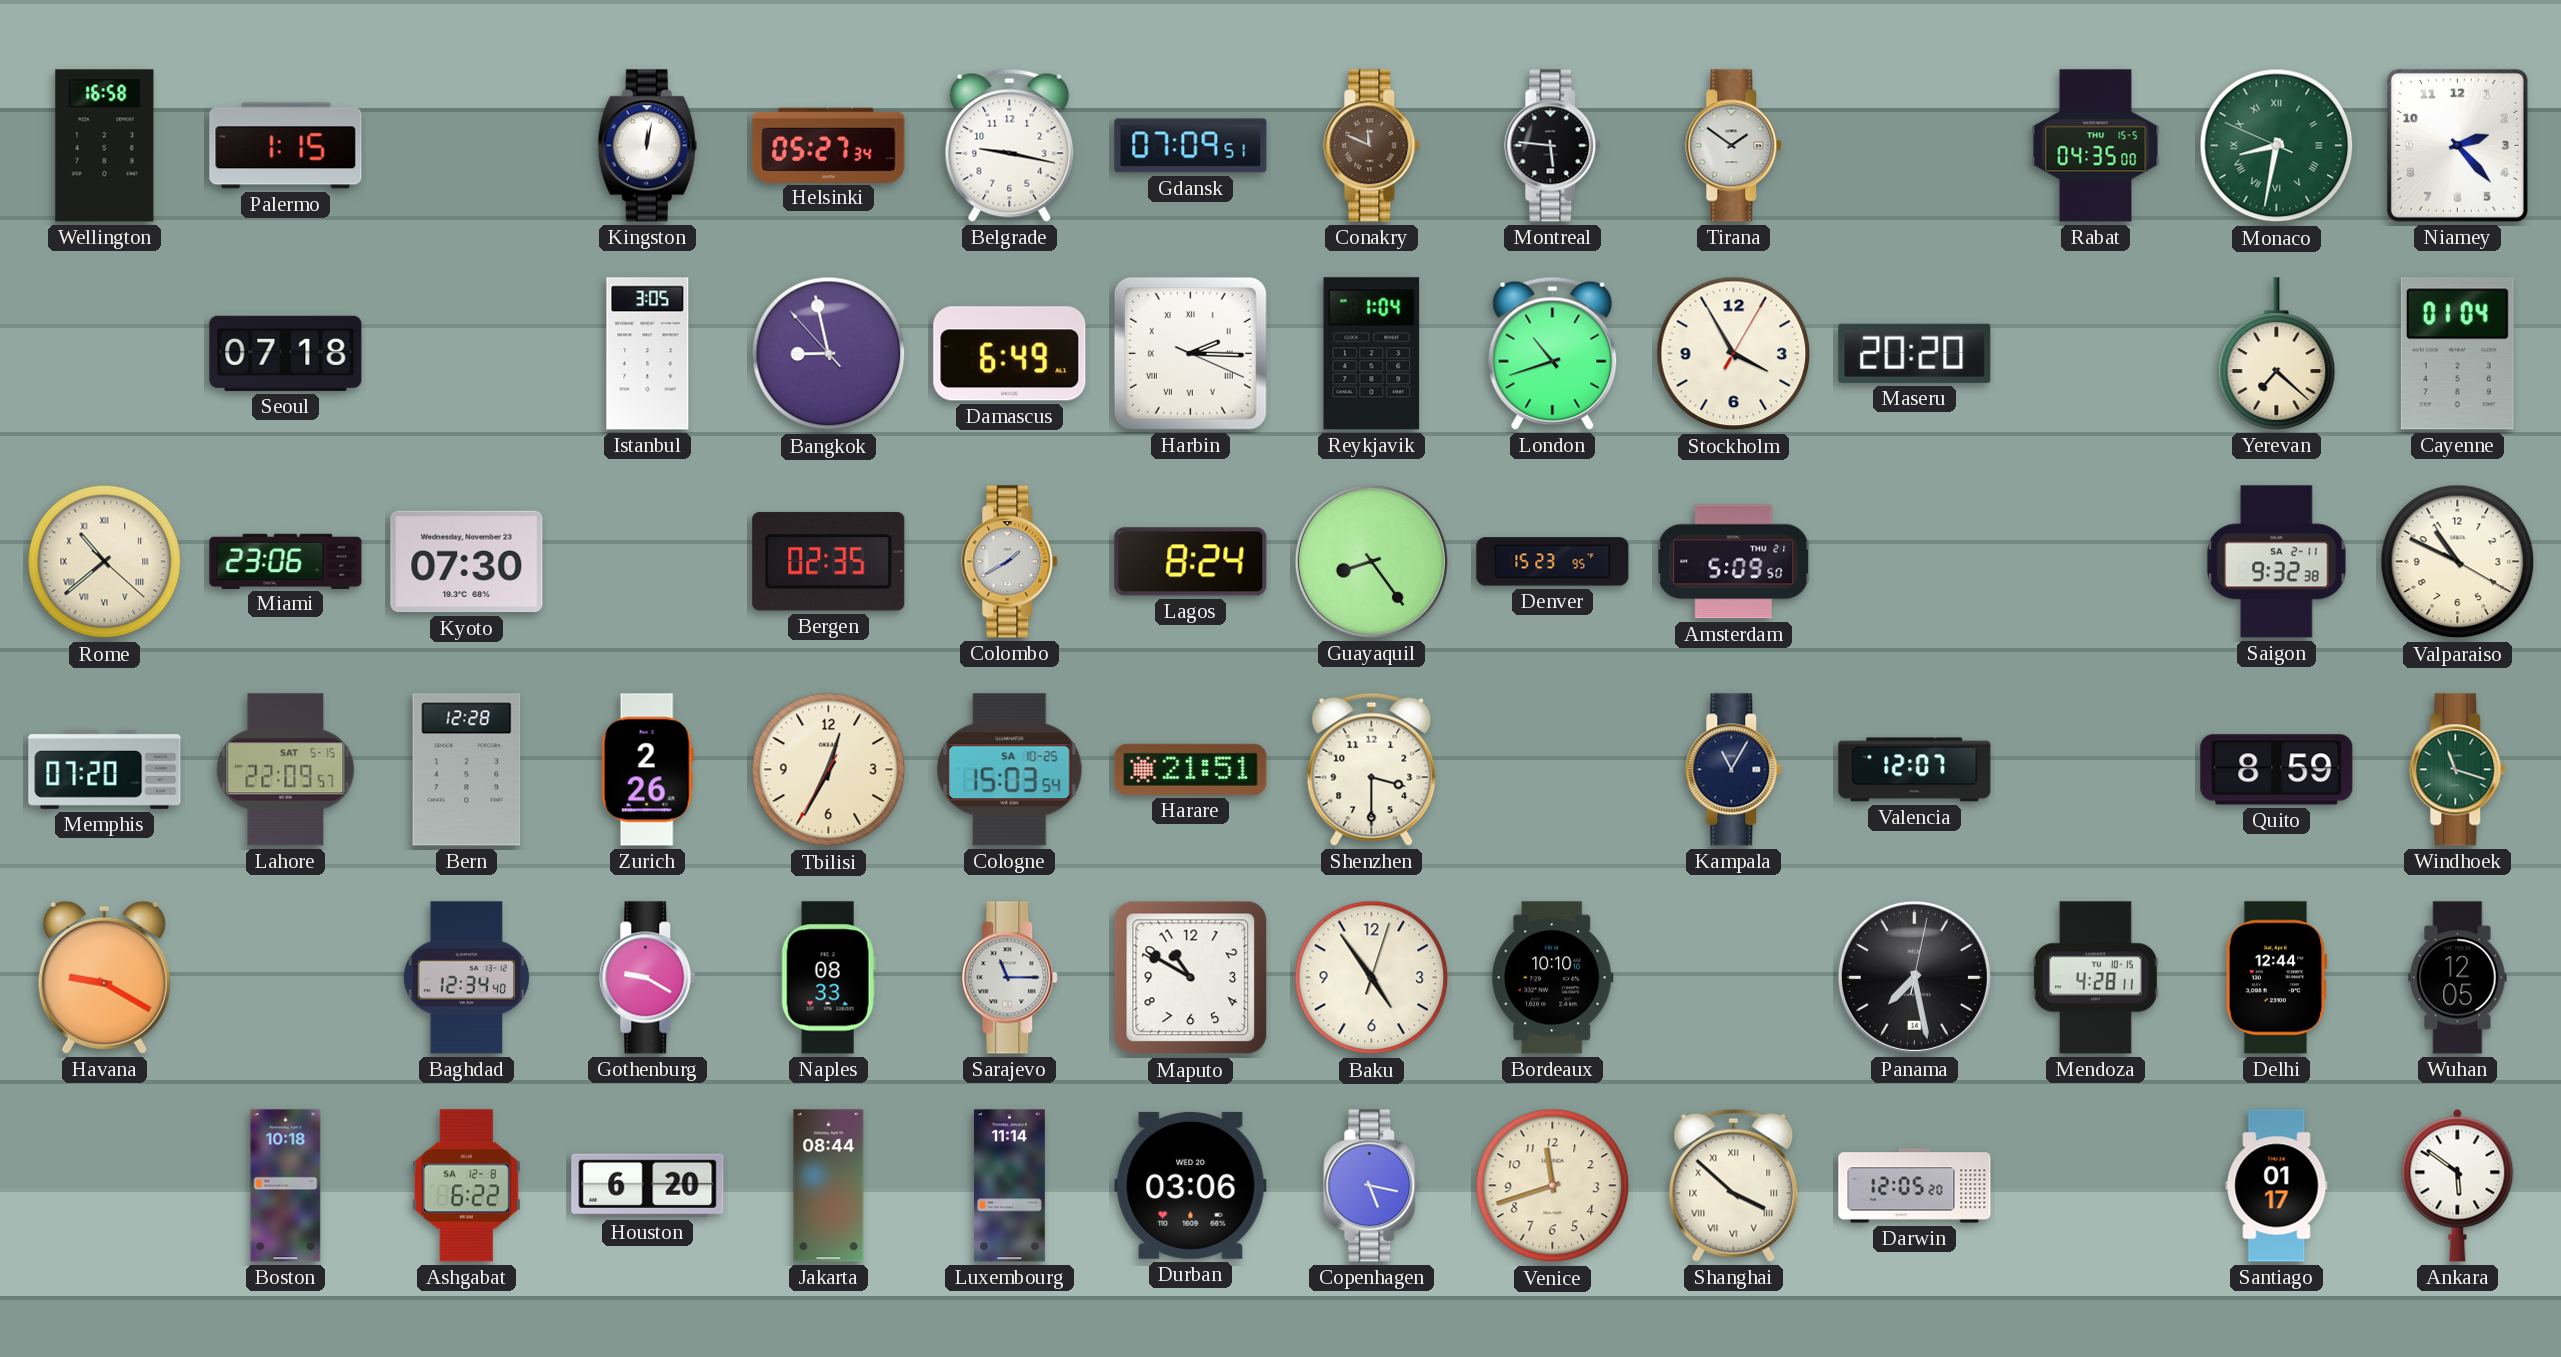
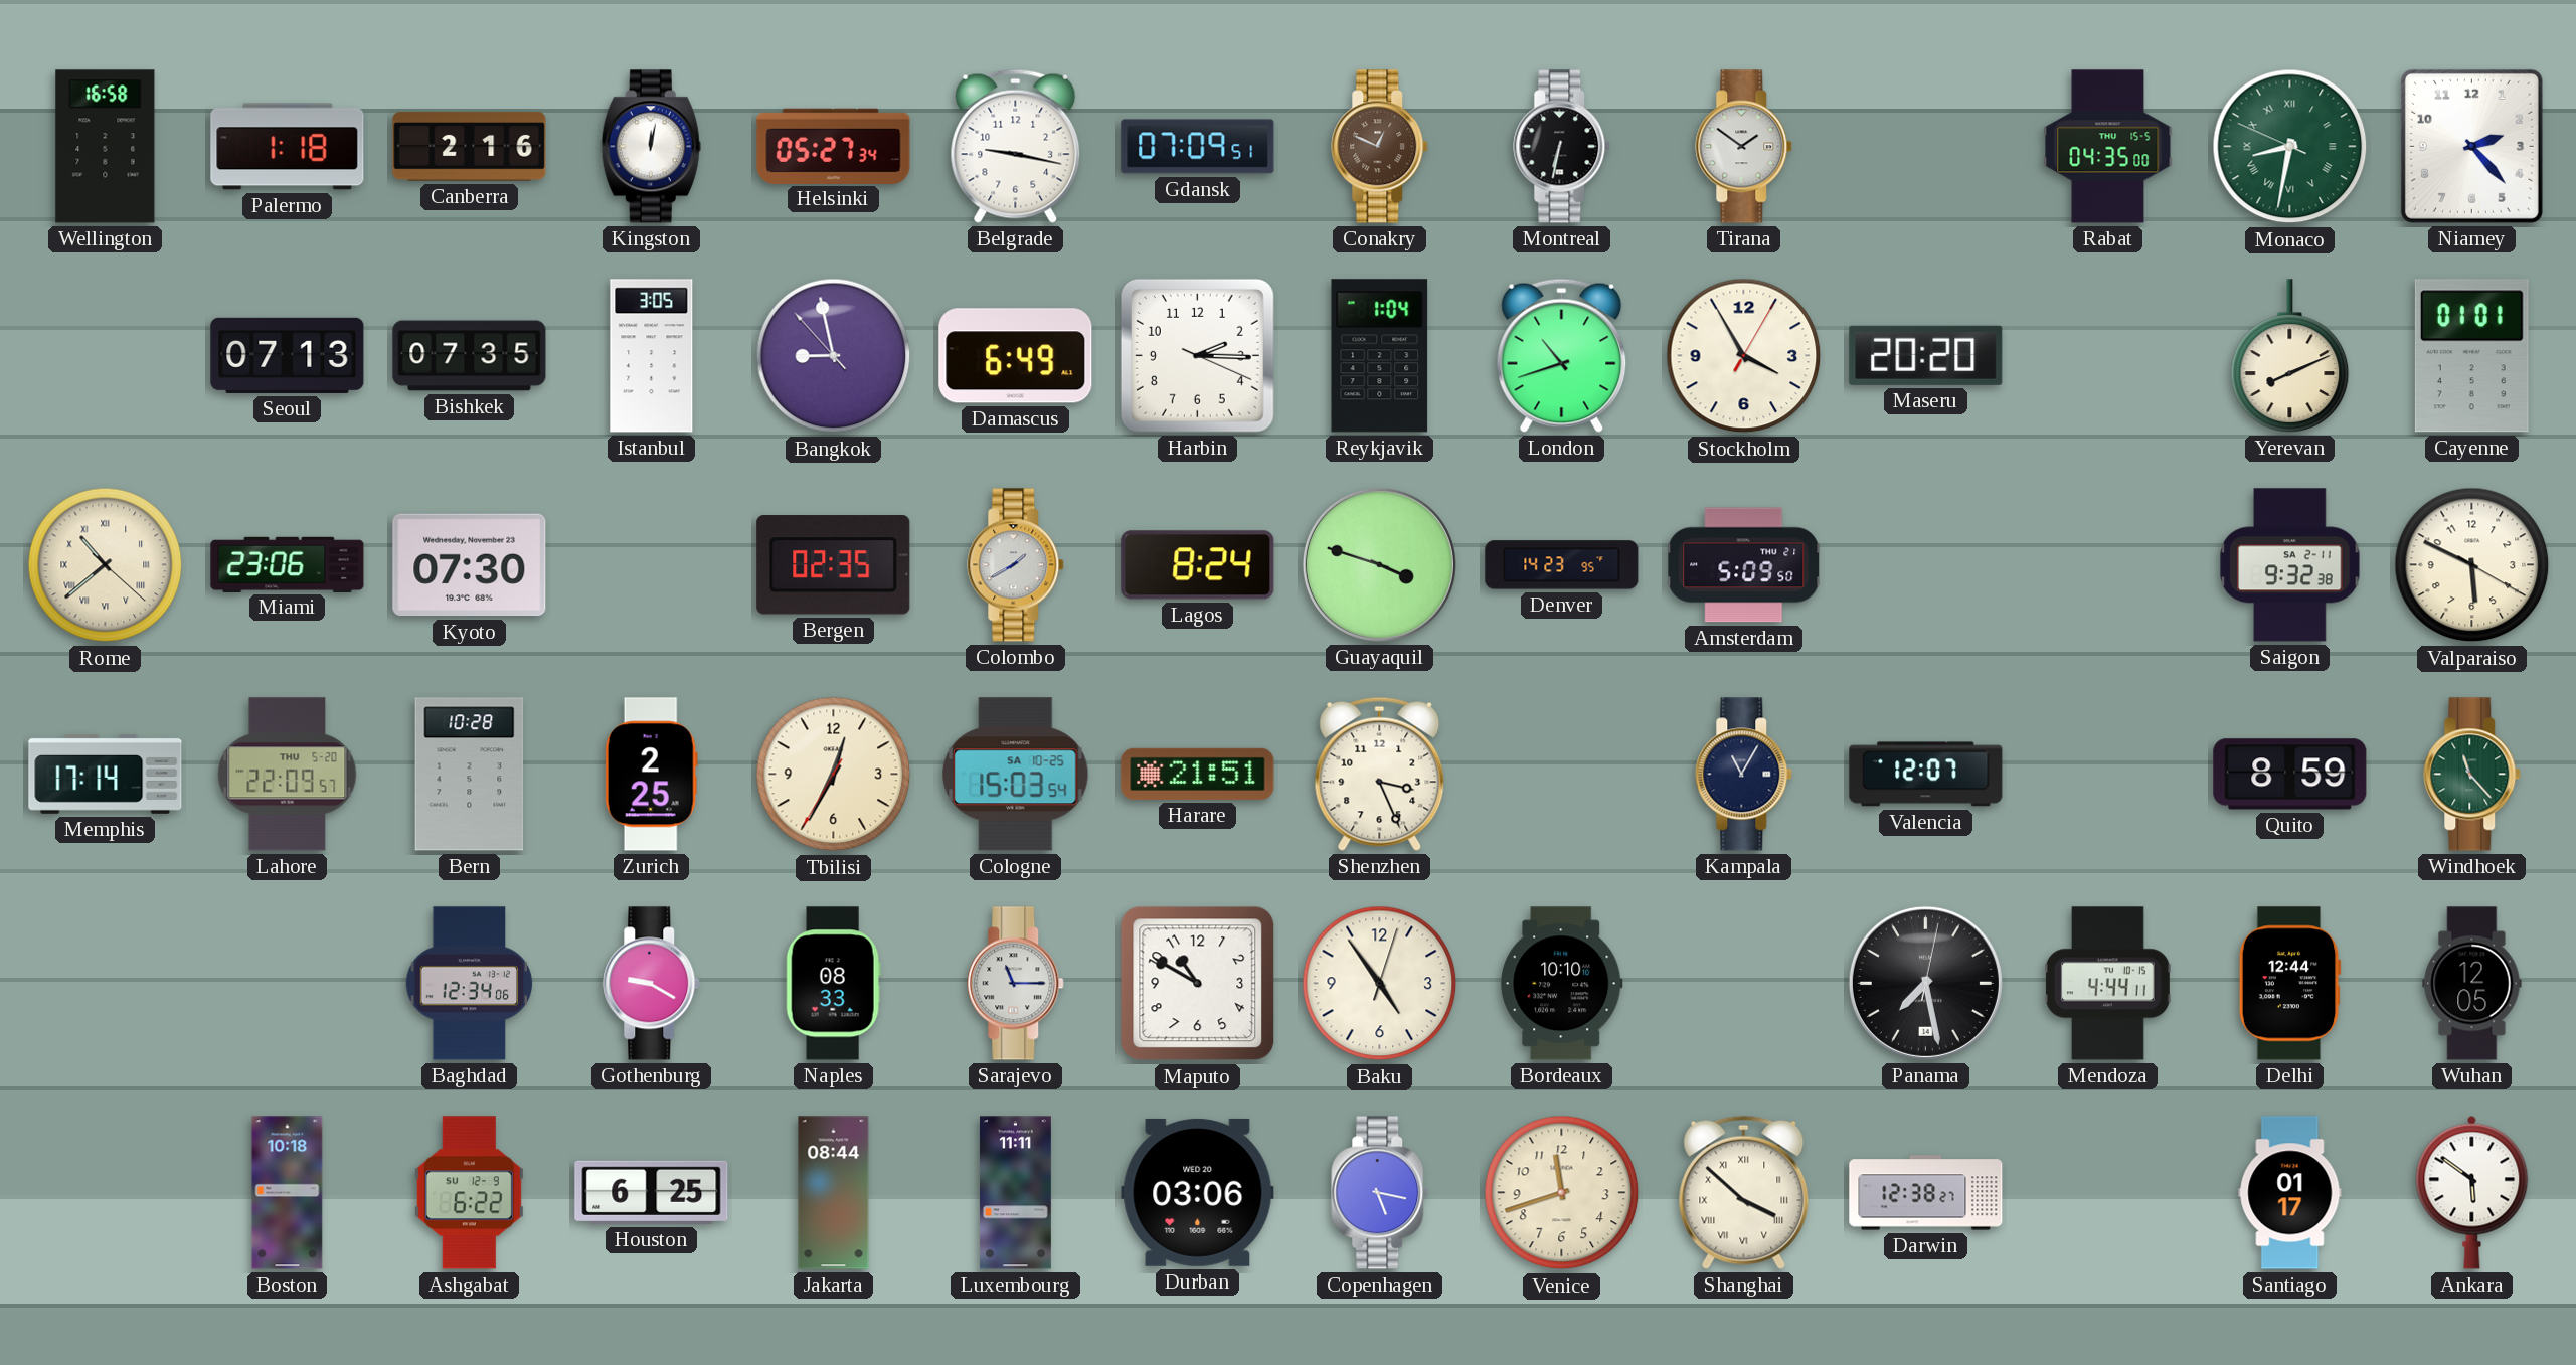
Palermo: 1:15 -> 1:18 (288, 147)
Canberra: none -> 2:16 (470, 147)
Conakry: 11:49 -> 12:49 (1380, 147)
Montreal: 5:46 -> 6:32 (1562, 147)
Seoul: 07:18 -> 07:13 (288, 355)
Bishkek: none -> 07:35 (470, 356)
Harbin numerals: Roman -> Arabic (1197, 355)
Yerevan: 7:22 -> 8:11 (2290, 356)
Cayenne: 01:04 -> 01:01 (2471, 356)
Guayaquil: 8:24 -> 3:48 (1379, 564)
Denver: 15:23 -> 14:23 (1562, 565)
Valparaiso: 10:49 -> 5:49 (2472, 565)
Memphis: 07:20 -> 17:14 (106, 774)
Lahore date: SAT 5-15 -> THU 5-20 (288, 775)
Bern: 12:28 -> 10:28 (470, 775)
Zurich: 2:26 -> 2:25 (651, 775)
Shenzhen: 3:30 -> 3:26 (1380, 774)
Windhoek: 11:18 -> 11:23 (2472, 775)
Havana: 9:20 -> none (104, 977)
Baghdad: 12:34:40 -> 12:34:06 (470, 984)
Mendoza: 4:28 -> 4:44 (2107, 984)
Ashgabat date: SA 12-8 -> SU 12-9 (469, 1193)
Houston: 6:20 -> 6:25 (652, 1192)
Luxembourg: 11:14 -> 11:11 (1015, 1193)
Darwin: 12:05 -> 12:38 (1926, 1193)
